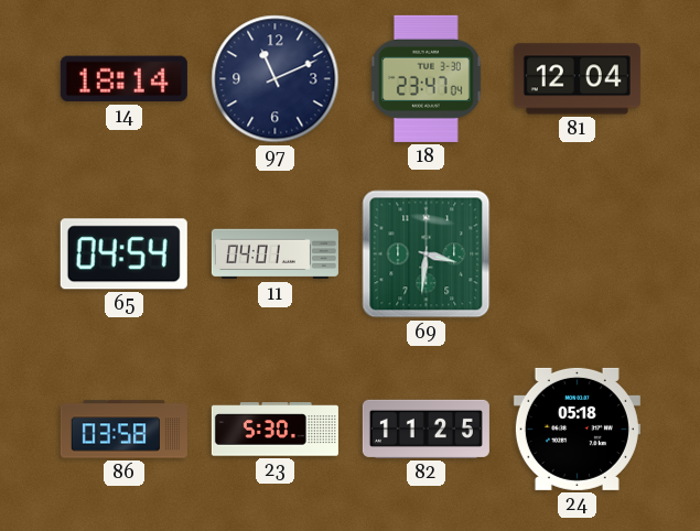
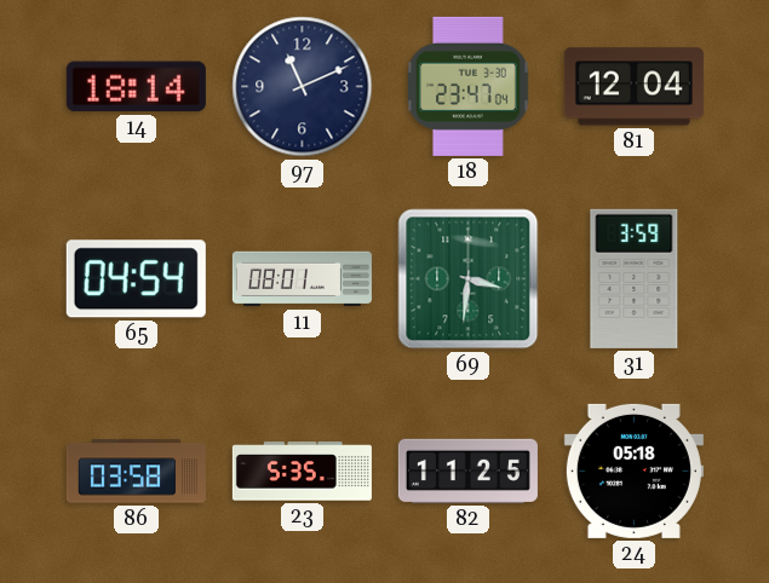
11: 04:01 -> 08:01 (302, 279)
31: none -> 3:59 (635, 278)
23: 5:30 -> 5:35 (302, 472)
